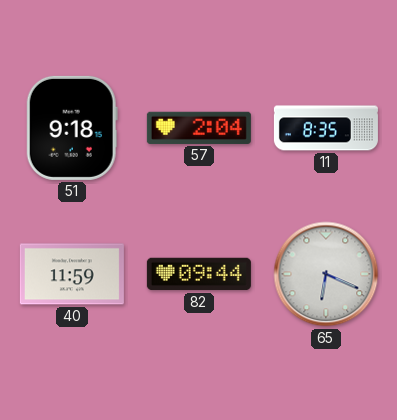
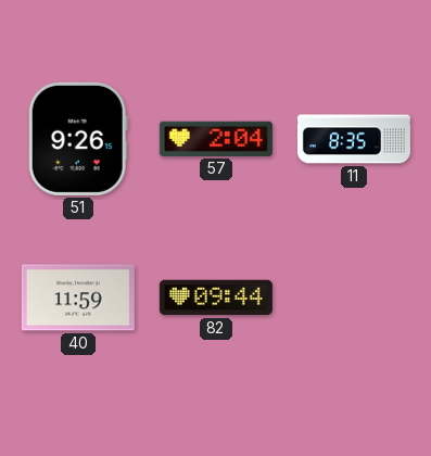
51: 9:18 -> 9:26 (78, 139)
65: 6:19 -> none (326, 274)
